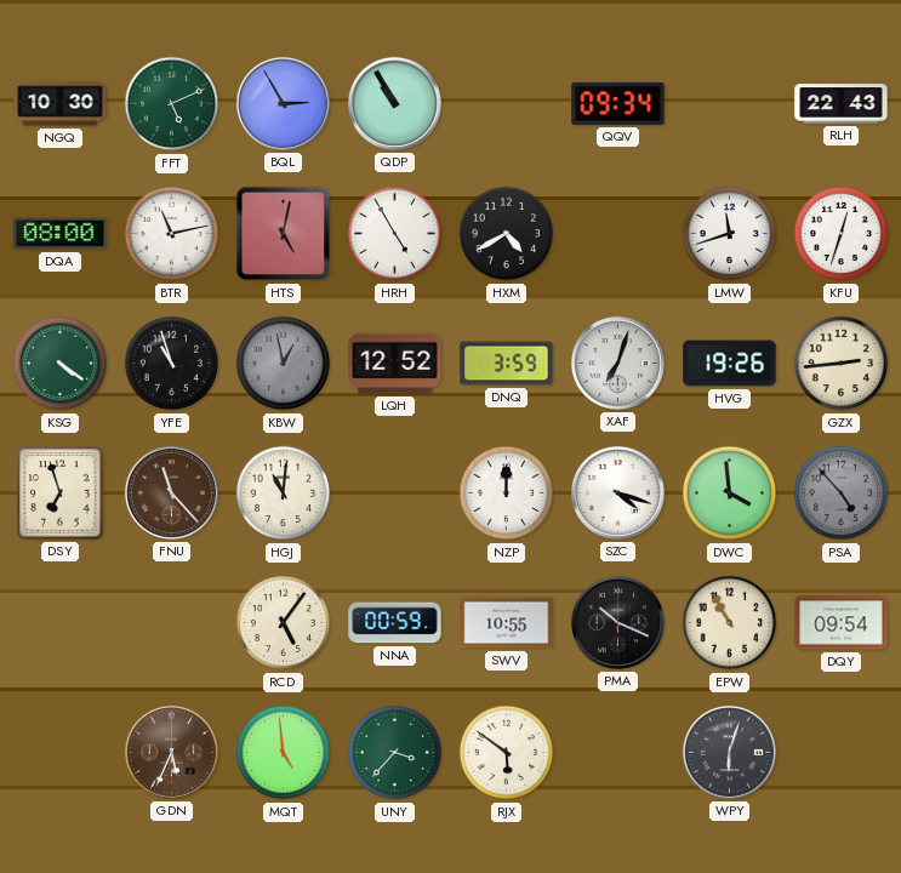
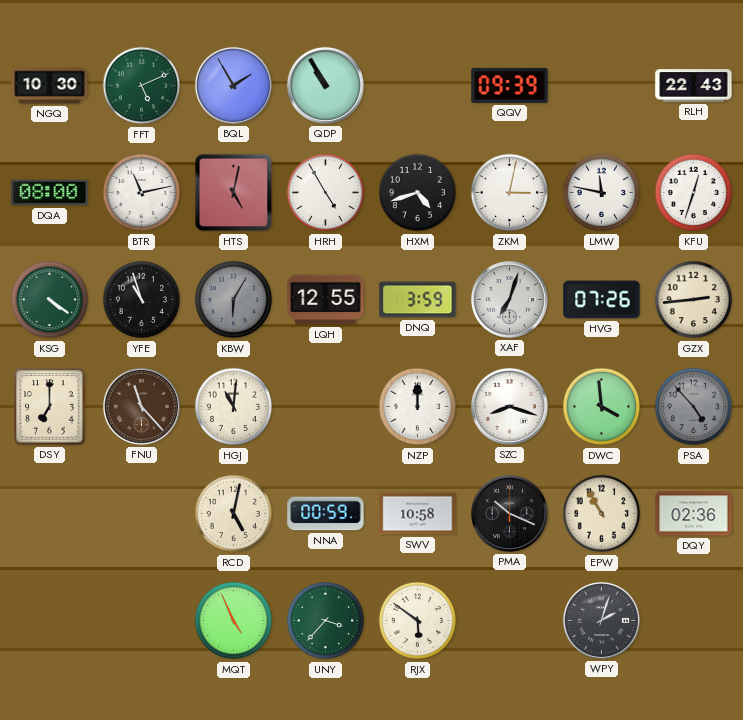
BQL: 2:55 -> 1:55 (233, 85)
QQV: 09:34 -> 09:39 (510, 85)
HXM: 4:40 -> 4:42 (418, 193)
ZKM: none -> 3:02 (510, 193)
LMW: 11:42 -> 11:47 (602, 193)
KBW: 12:58 -> 6:05 (234, 300)
LQH: 12:52 -> 12:55 (326, 300)
HVG: 19:26 -> 07:26 (602, 300)
DSY: 6:57 -> 7:00 (50, 407)
SZC: 4:18 -> 8:18 (509, 406)
RCD: 5:06 -> 5:02 (234, 514)
SWV: 10:55 -> 10:58 (418, 514)
DQY: 09:54 -> 02:36 (694, 514)
GDN: 5:34 -> none (171, 752)
MQT: 4:59 -> 4:56 (234, 621)
WPY: 6:03 -> 2:03 (601, 620)
